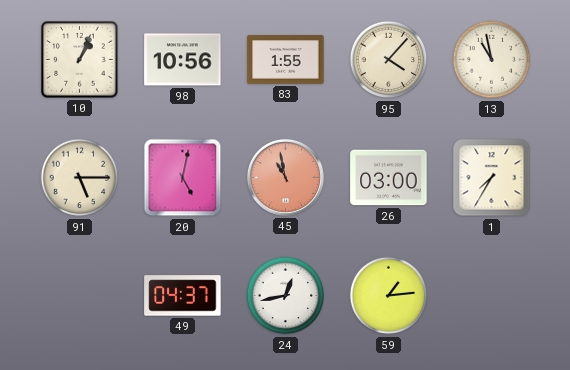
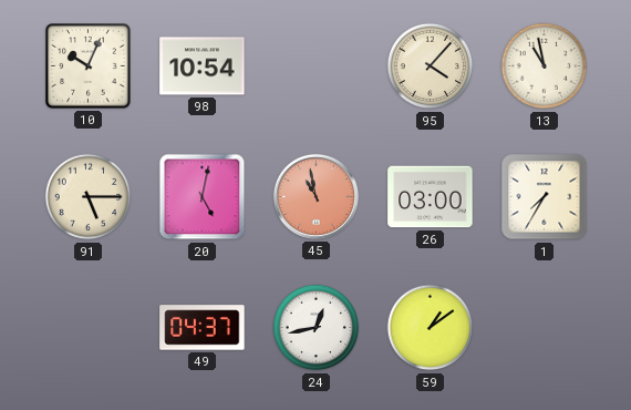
10: 1:04 -> 10:04 (89, 66)
98: 10:56 -> 10:54 (203, 66)
83: 1:55 -> none (286, 60)
59: 1:14 -> 1:09 (431, 328)
